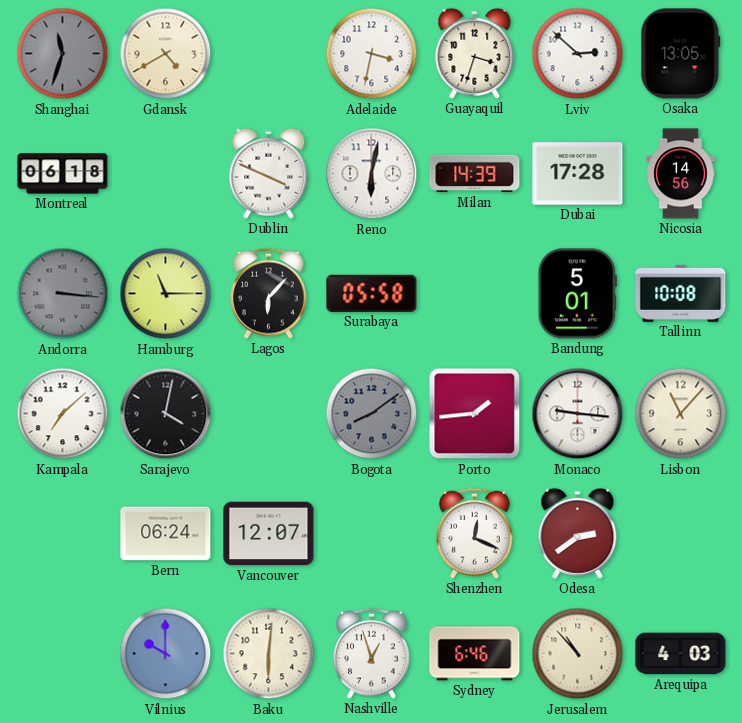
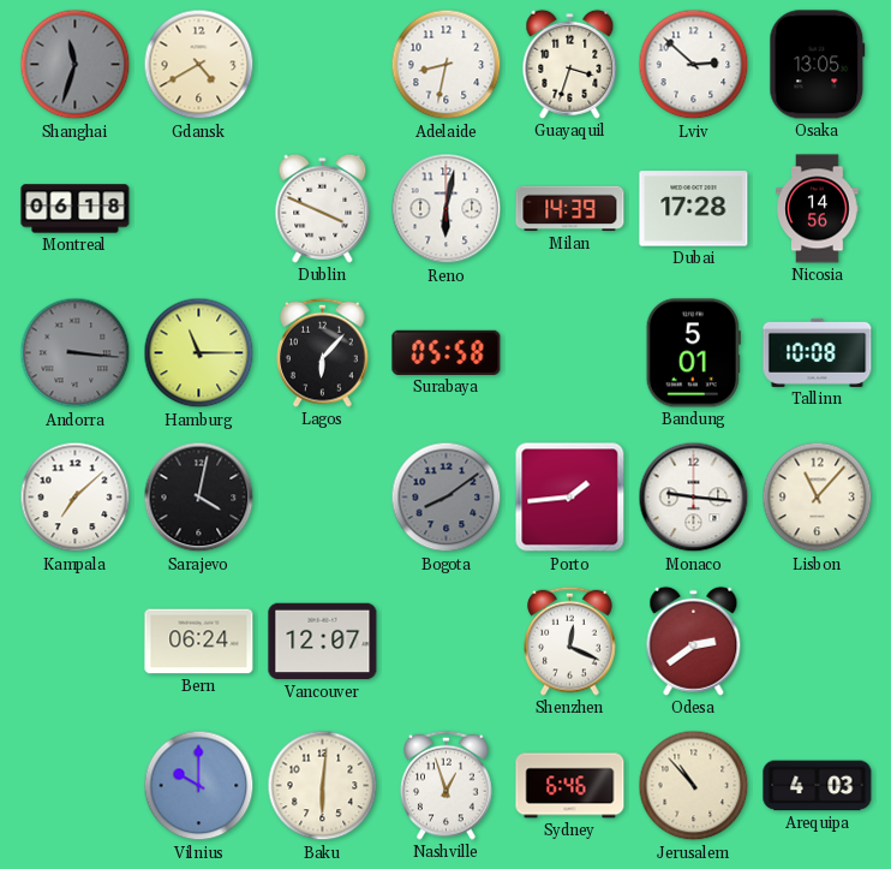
Adelaide: 3:32 -> 8:32 (447, 65)
